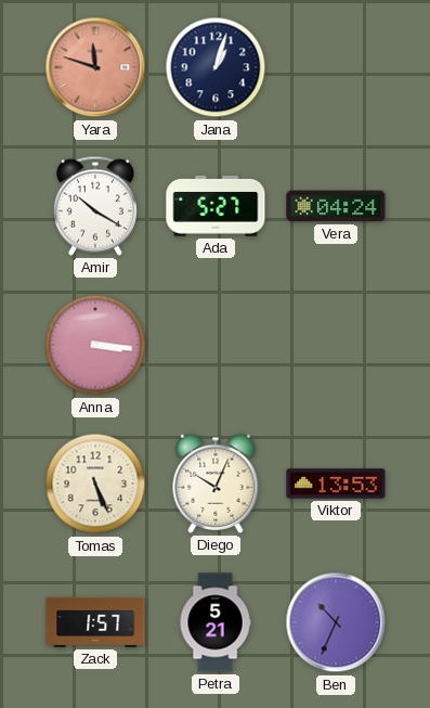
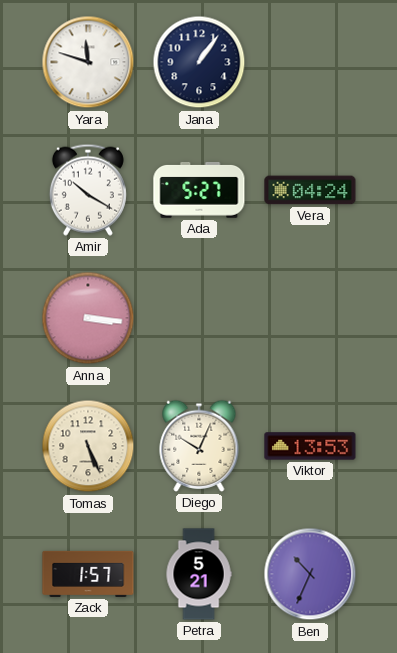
Yara dial: salmon -> white (88, 62)
Jana: 1:03 -> 1:06 (199, 62)
